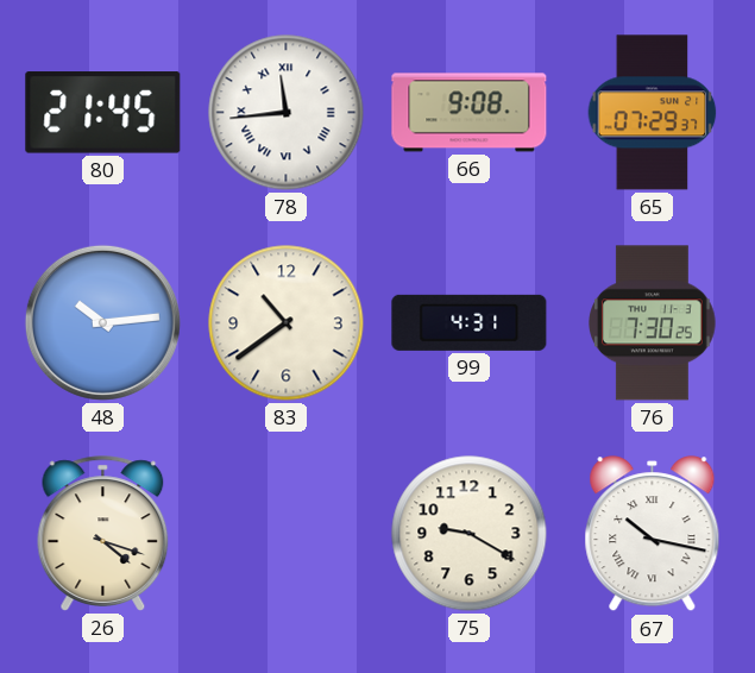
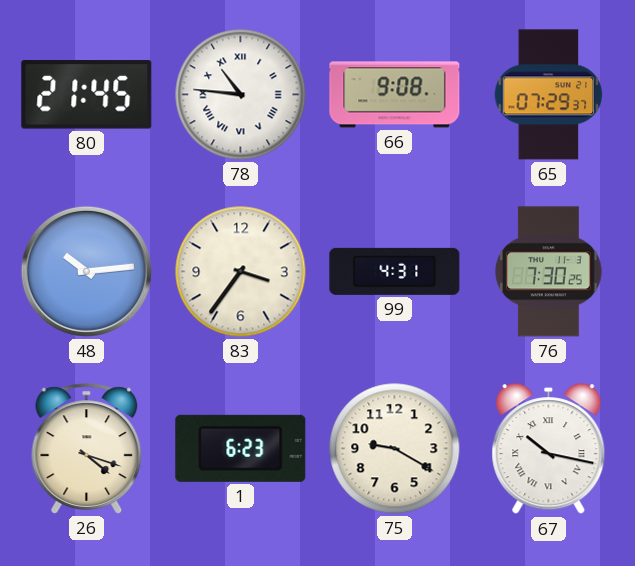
78: 11:44 -> 10:46 (241, 95)
83: 10:39 -> 3:36 (241, 272)
1: none -> 6:23 (241, 448)
